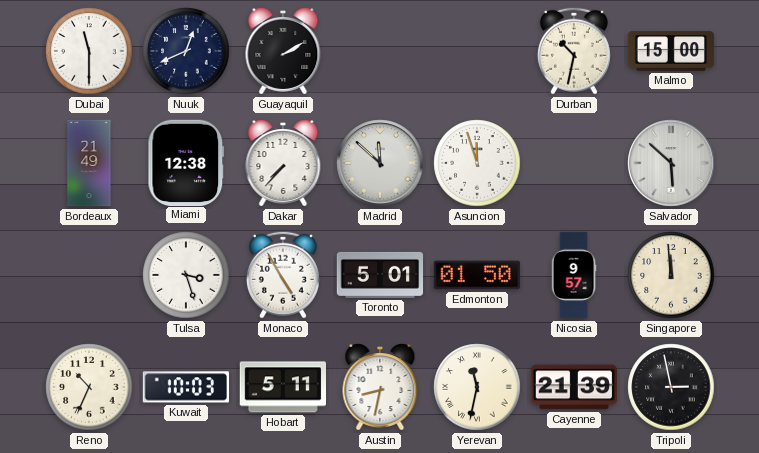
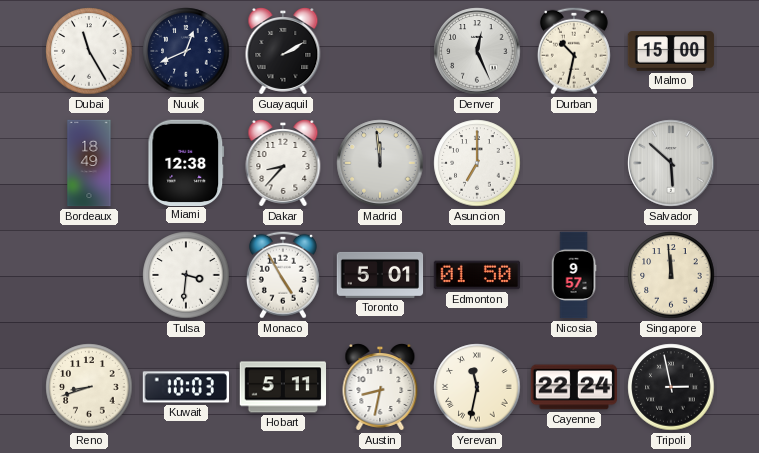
Dubai: 11:30 -> 11:25 (89, 51)
Denver: none -> 12:26 (477, 51)
Bordeaux: 21:49 -> 18:49 (89, 163)
Dakar: 7:37 -> 8:37 (283, 164)
Madrid: 11:52 -> 11:59 (380, 163)
Asuncion: 11:57 -> 7:00 (477, 163)
Tulsa: 3:27 -> 3:31 (186, 275)
Reno: 10:34 -> 8:42 (89, 387)
Cayenne: 21:39 -> 22:24 (574, 387)
